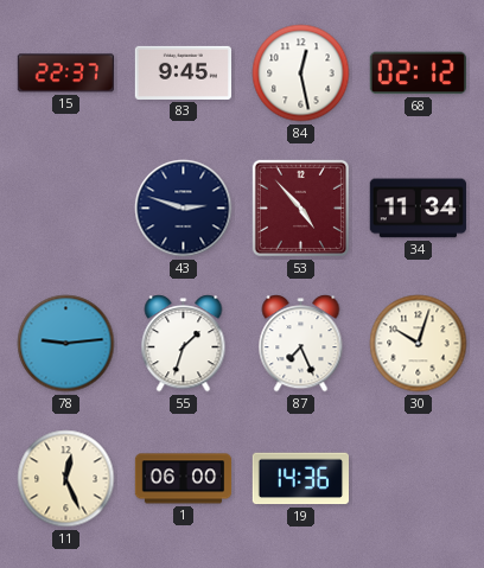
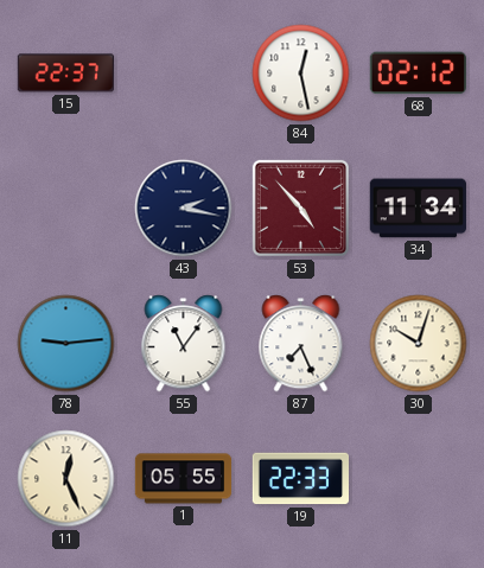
83: 9:45 -> none (183, 72)
43: 2:48 -> 2:17 (184, 209)
55: 1:33 -> 11:06 (184, 344)
1: 06:00 -> 05:55 (184, 479)
19: 14:36 -> 22:33 (300, 479)
